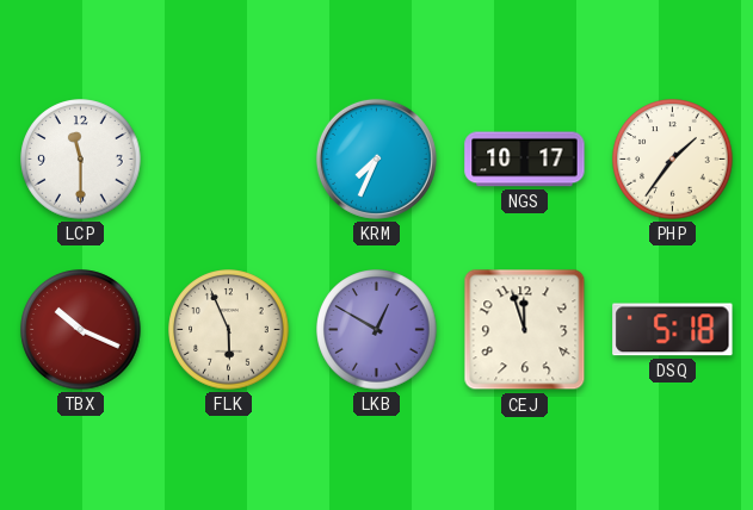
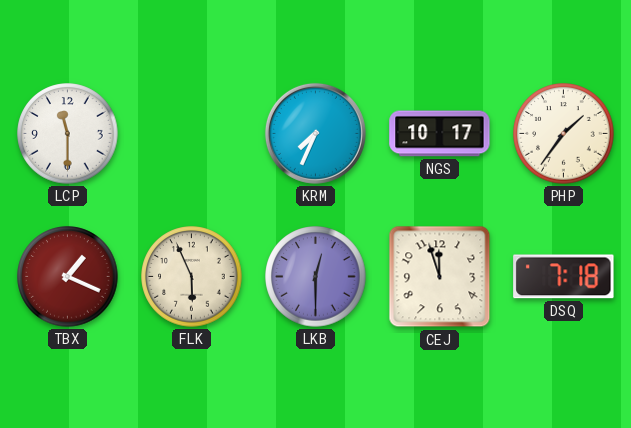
TBX: 10:19 -> 1:19 (68, 277)
LKB: 12:50 -> 12:30 (316, 277)
DSQ: 5:18 -> 7:18 (564, 277)
